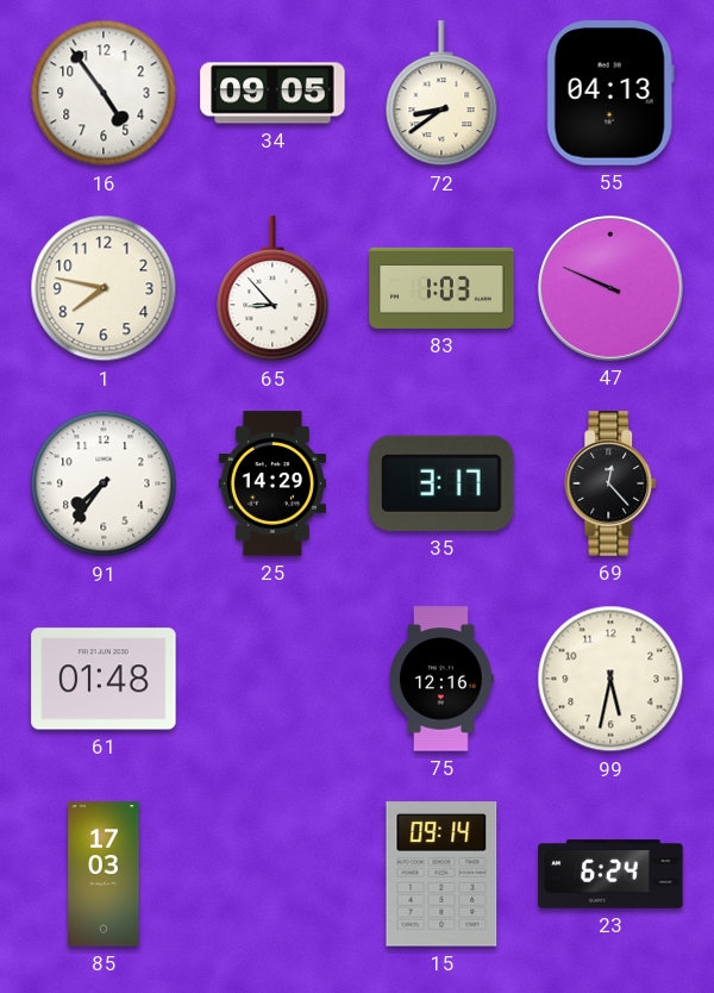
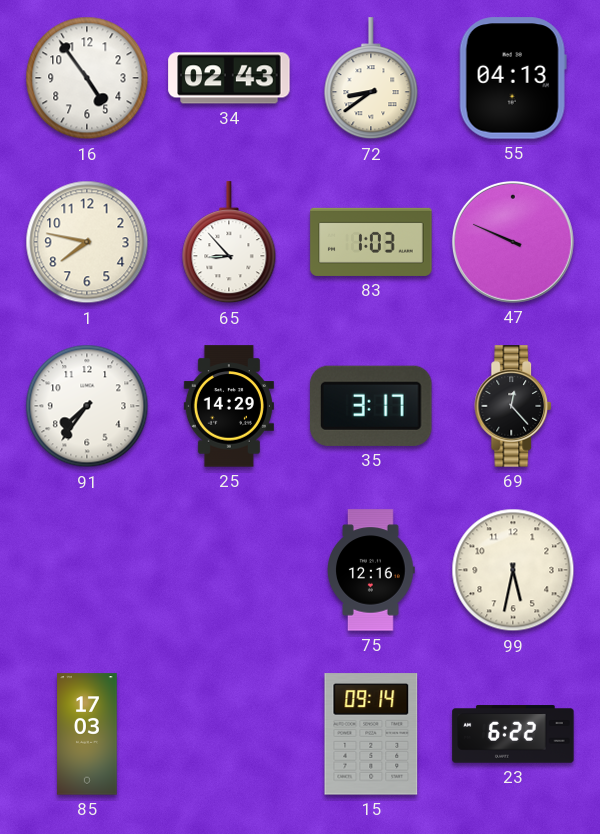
34: 09:05 -> 02:43 (229, 78)
61: 01:48 -> none (104, 679)
23: 6:24 -> 6:22 (513, 734)
